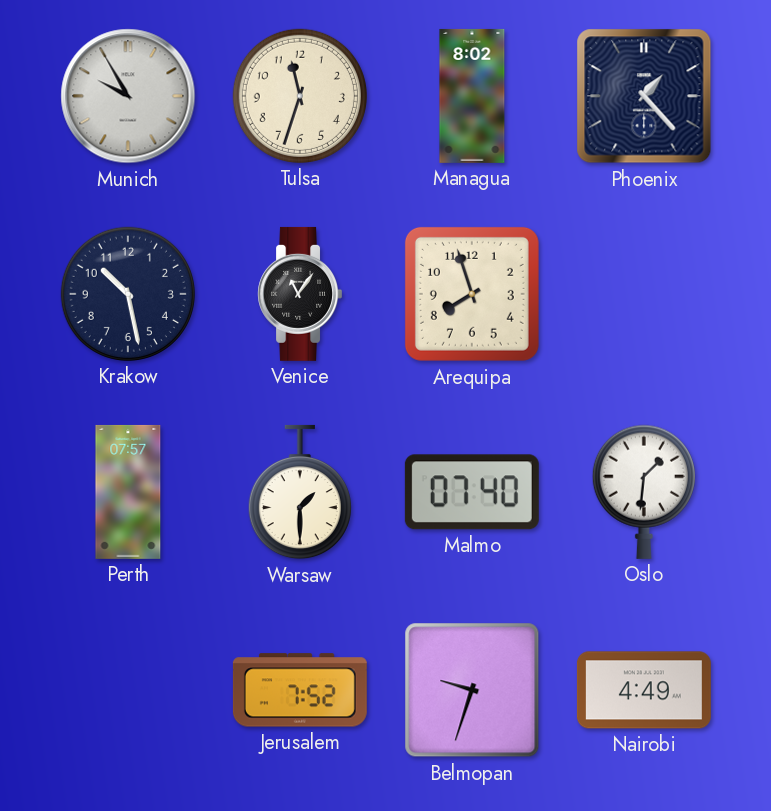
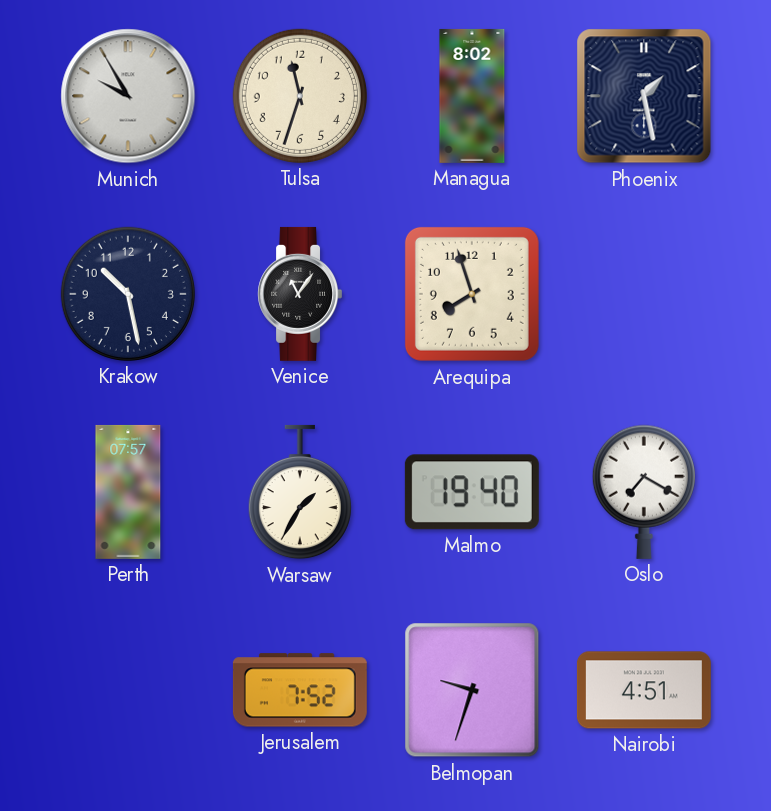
Phoenix: 1:23 -> 1:28 (644, 96)
Warsaw: 1:30 -> 1:35 (300, 492)
Malmo: 07:40 -> 19:40 (472, 492)
Oslo: 1:31 -> 7:20 (644, 492)
Nairobi: 4:49 -> 4:51 (644, 690)
